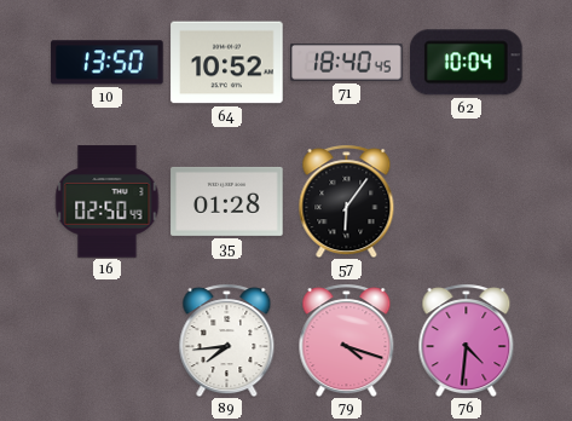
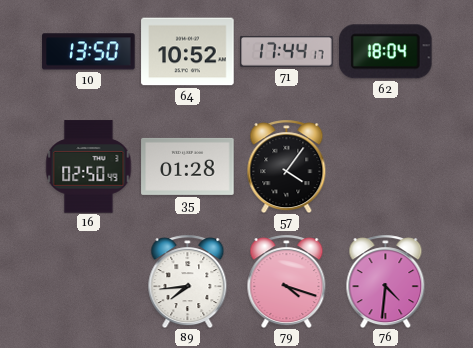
71: 18:40 -> 17:44 (287, 52)
62: 10:04 -> 18:04 (386, 52)
57: 6:06 -> 4:06 (287, 166)
